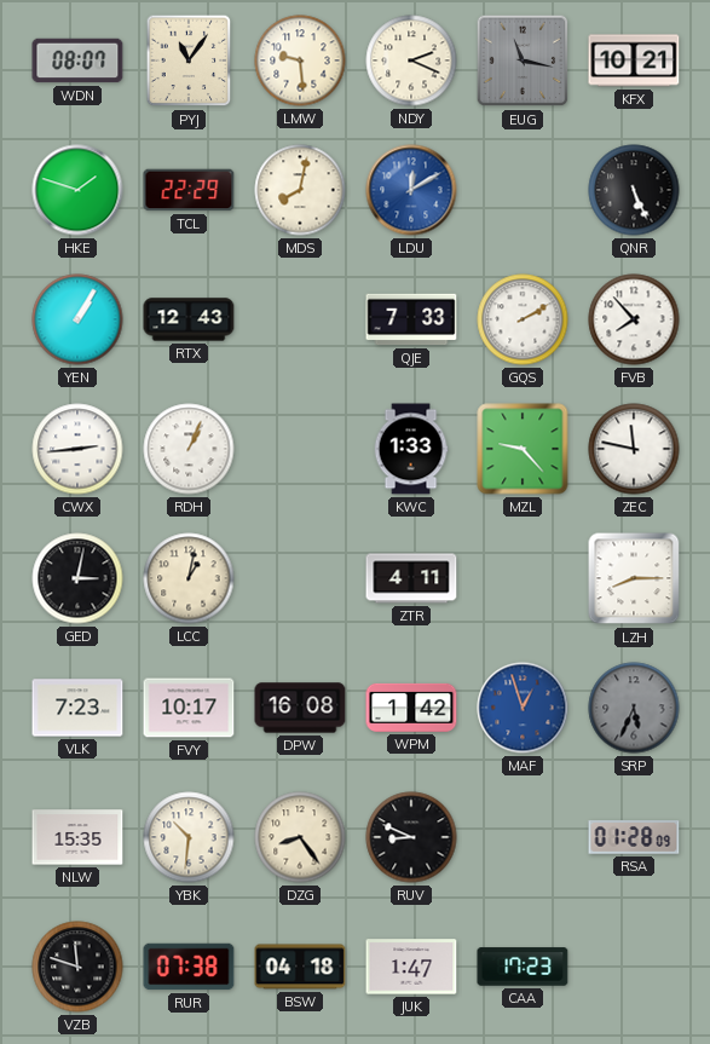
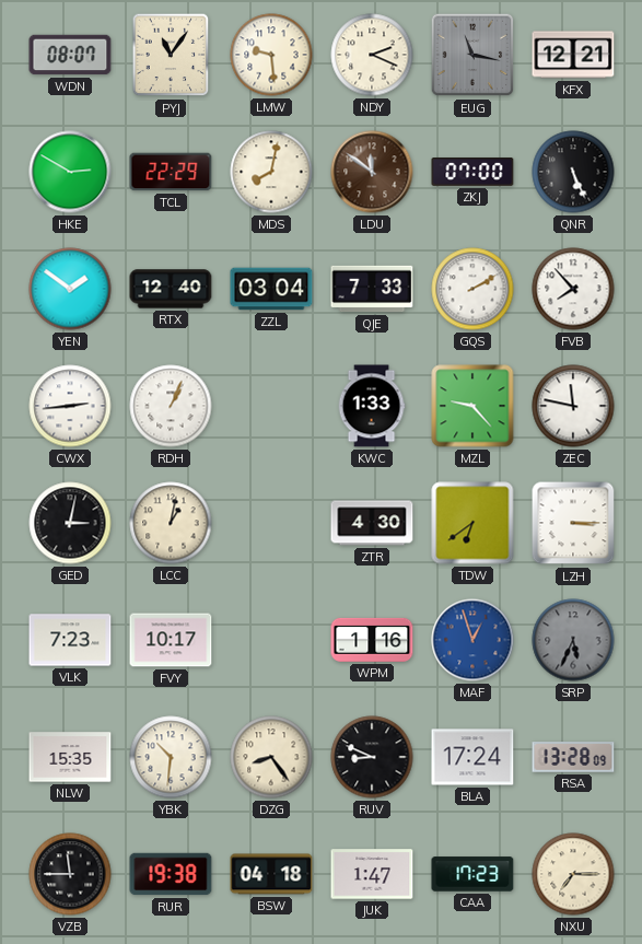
KFX: 10:21 -> 12:21 (573, 55)
HKE: 1:48 -> 2:50 (70, 172)
LDU: 12:10 -> 11:51 (372, 172)
LDU dial: blue -> brown (372, 172)
ZKJ: none -> 07:00 (472, 173)
YEN: 1:05 -> 1:51 (70, 289)
RTX: 12:43 -> 12:40 (171, 289)
ZZL: none -> 03:04 (271, 289)
ZTR: 4:11 -> 4:30 (372, 523)
TDW: none -> 6:39 (472, 523)
LZH: 8:15 -> 3:15 (573, 523)
DPW: 16:08 -> none (300, 708)
WPM: 1:42 -> 1:16 (372, 640)
BLA: none -> 17:24 (472, 757)
RSA: 01:28 -> 13:28 (573, 757)
VZB: 11:48 -> 11:45 (70, 874)
RUR: 07:38 -> 19:38 (171, 874)
NXU: none -> 7:15 (573, 874)
